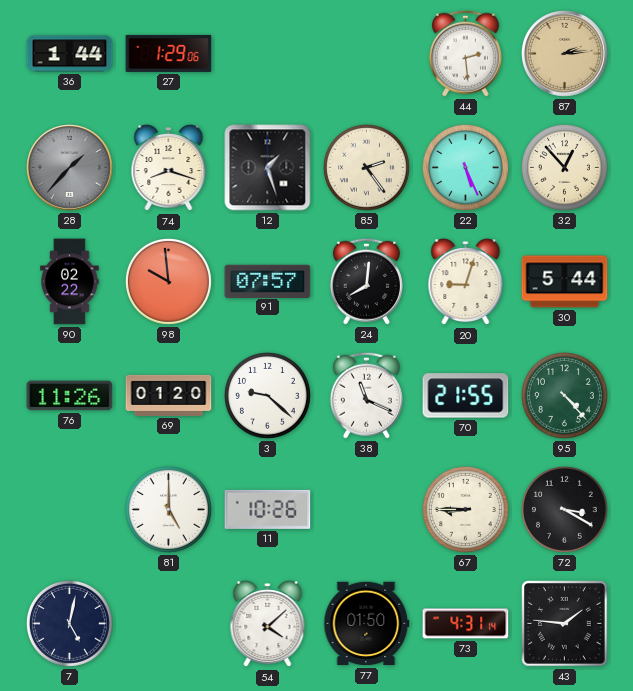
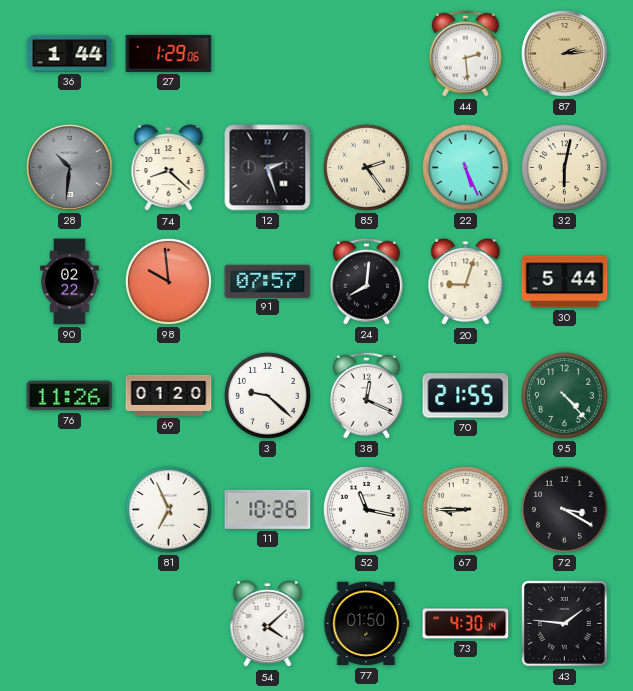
28: 1:37 -> 10:31 (70, 168)
74: 8:18 -> 8:22 (169, 168)
12: 1:27 -> 2:27 (268, 168)
32: 12:53 -> 6:02 (564, 167)
38: 11:19 -> 12:19 (366, 395)
81: 5:00 -> 6:56 (168, 509)
52: none -> 11:17 (366, 509)
7: 5:02 -> none (69, 623)
73: 4:31 -> 4:30 (466, 624)
